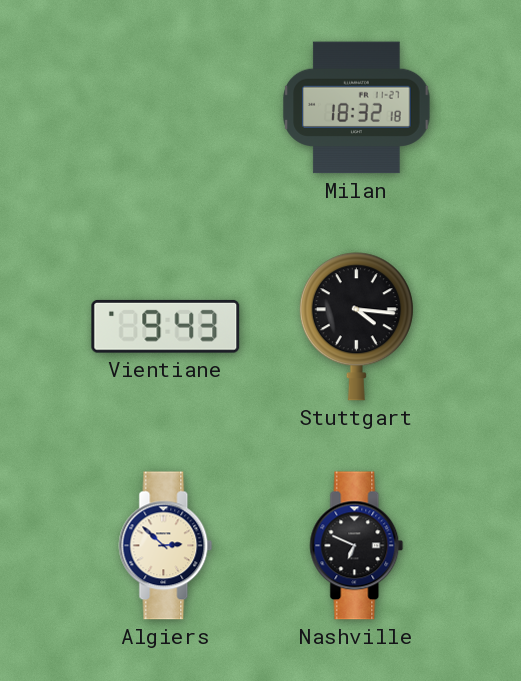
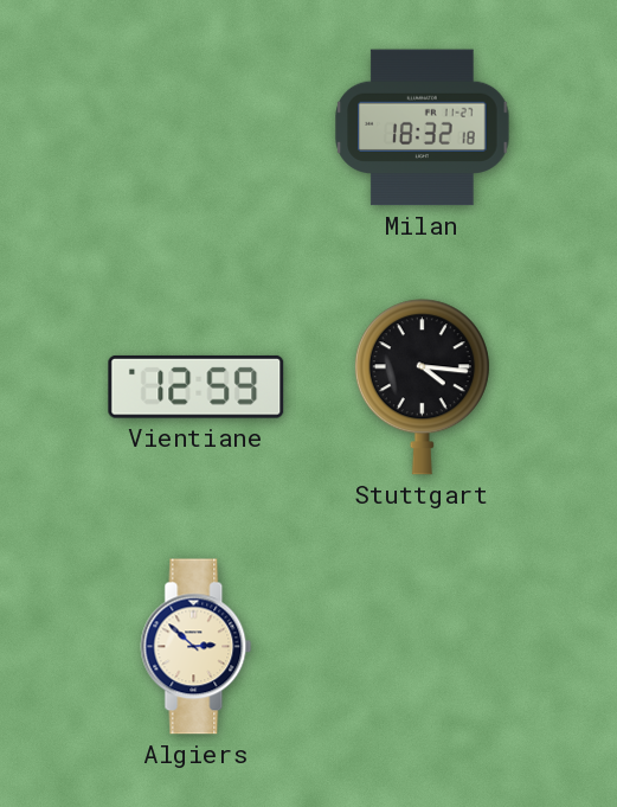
Vientiane: 9:43 -> 12:59 (197, 386)
Nashville: 6:49 -> none (357, 546)
